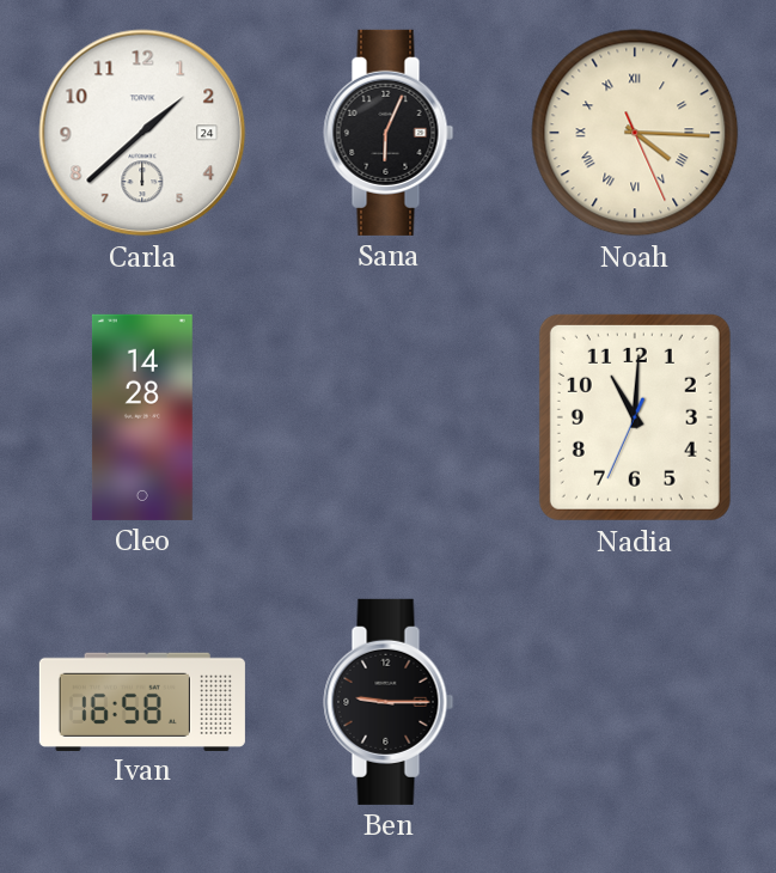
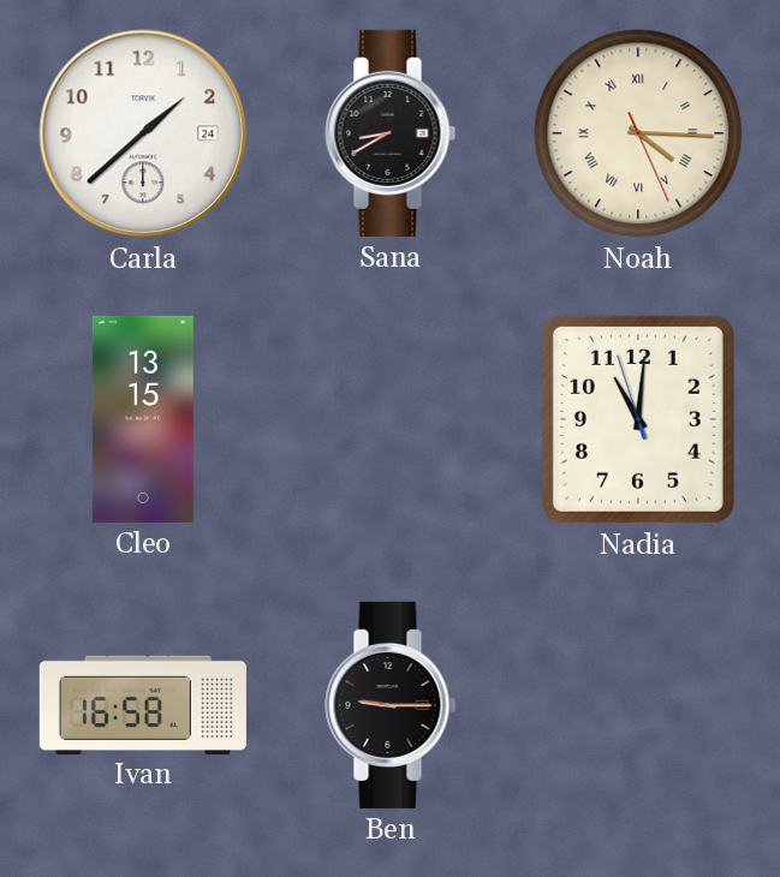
Sana: 6:04 -> 8:40 (391, 133)
Cleo: 14:28 -> 13:15 (143, 419)
Nadia: 11:00:34 -> 11:00:57 (638, 419)
